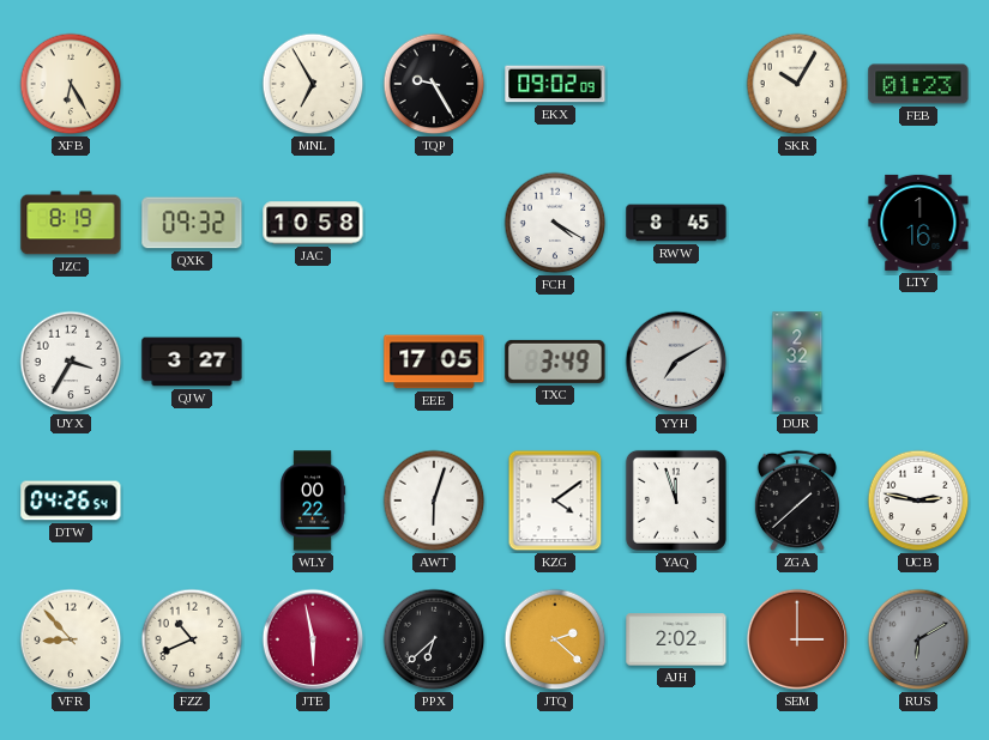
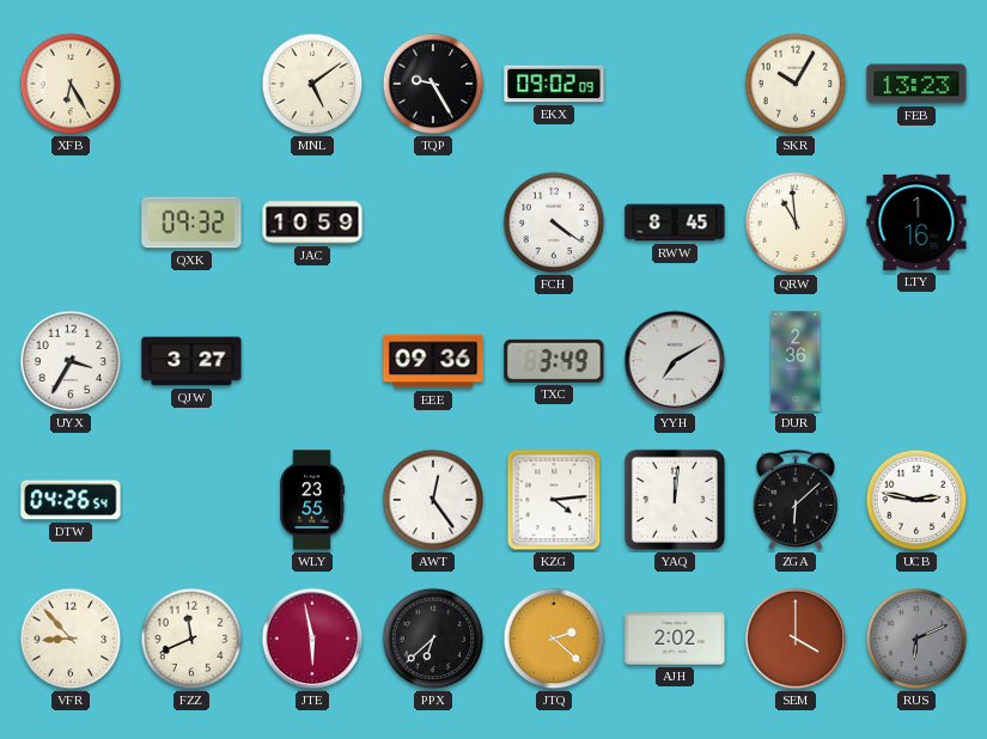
MNL: 6:55 -> 5:09 (312, 84)
FEB: 01:23 -> 13:23 (916, 84)
JZC: 8:19 -> none (71, 223)
JAC: 10:58 -> 10:59 (312, 222)
FCH: 4:20 -> 4:21 (554, 222)
QRW: none -> 10:59 (796, 222)
EEE: 17:05 -> 09:36 (433, 361)
DUR: 2:32 -> 2:36 (796, 361)
WLY: 00:22 -> 23:55 (313, 500)
AWT: 6:03 -> 12:24 (433, 500)
KZG: 4:09 -> 4:14 (554, 500)
YAQ: 11:57 -> 12:01 (675, 500)
ZGA: 1:38 -> 6:08 (796, 500)
FZZ: 10:41 -> 11:41 (191, 639)
SEM: 3:00 -> 4:00 (796, 639)
RUS: 6:10 -> 6:11 (916, 639)
